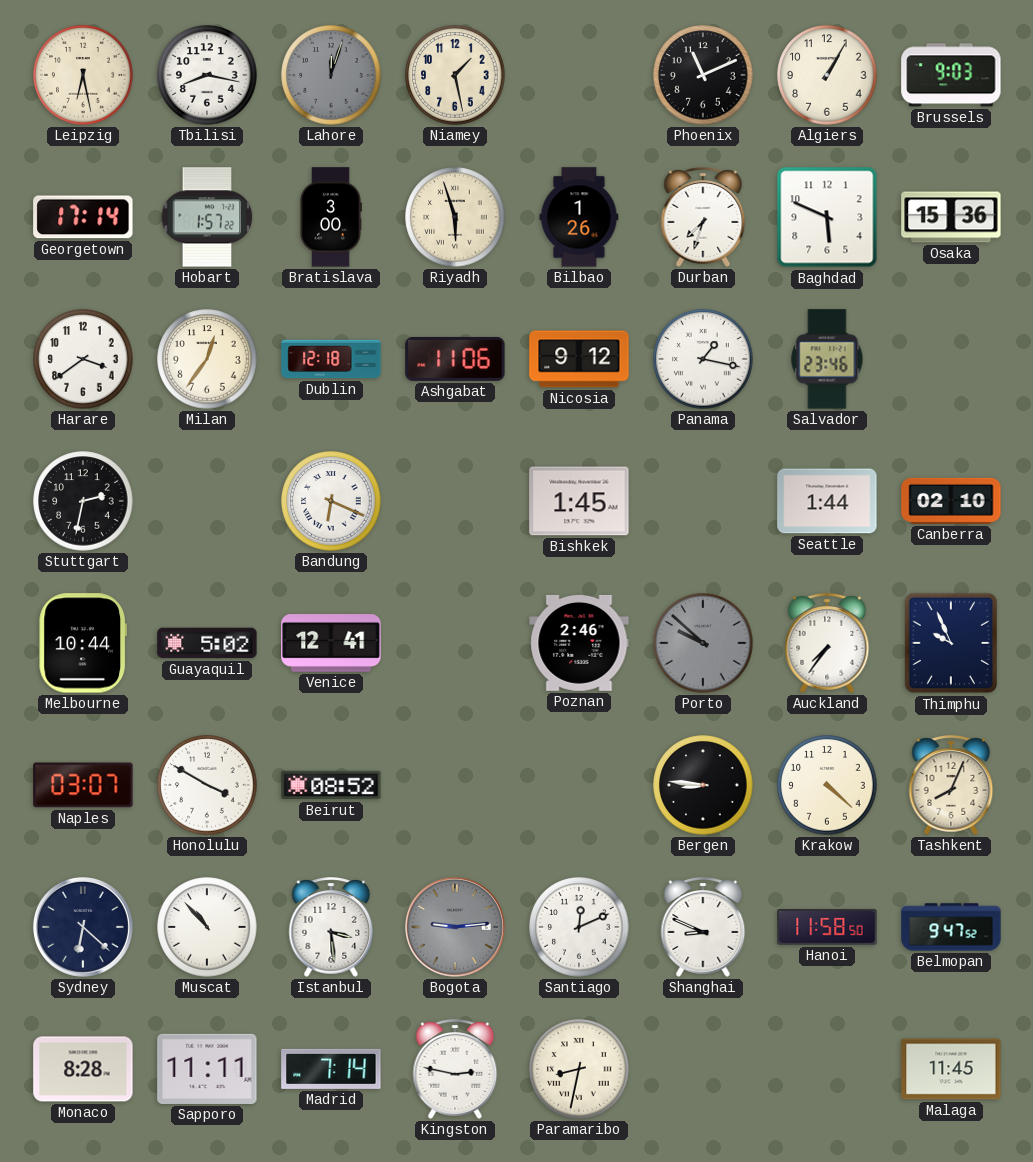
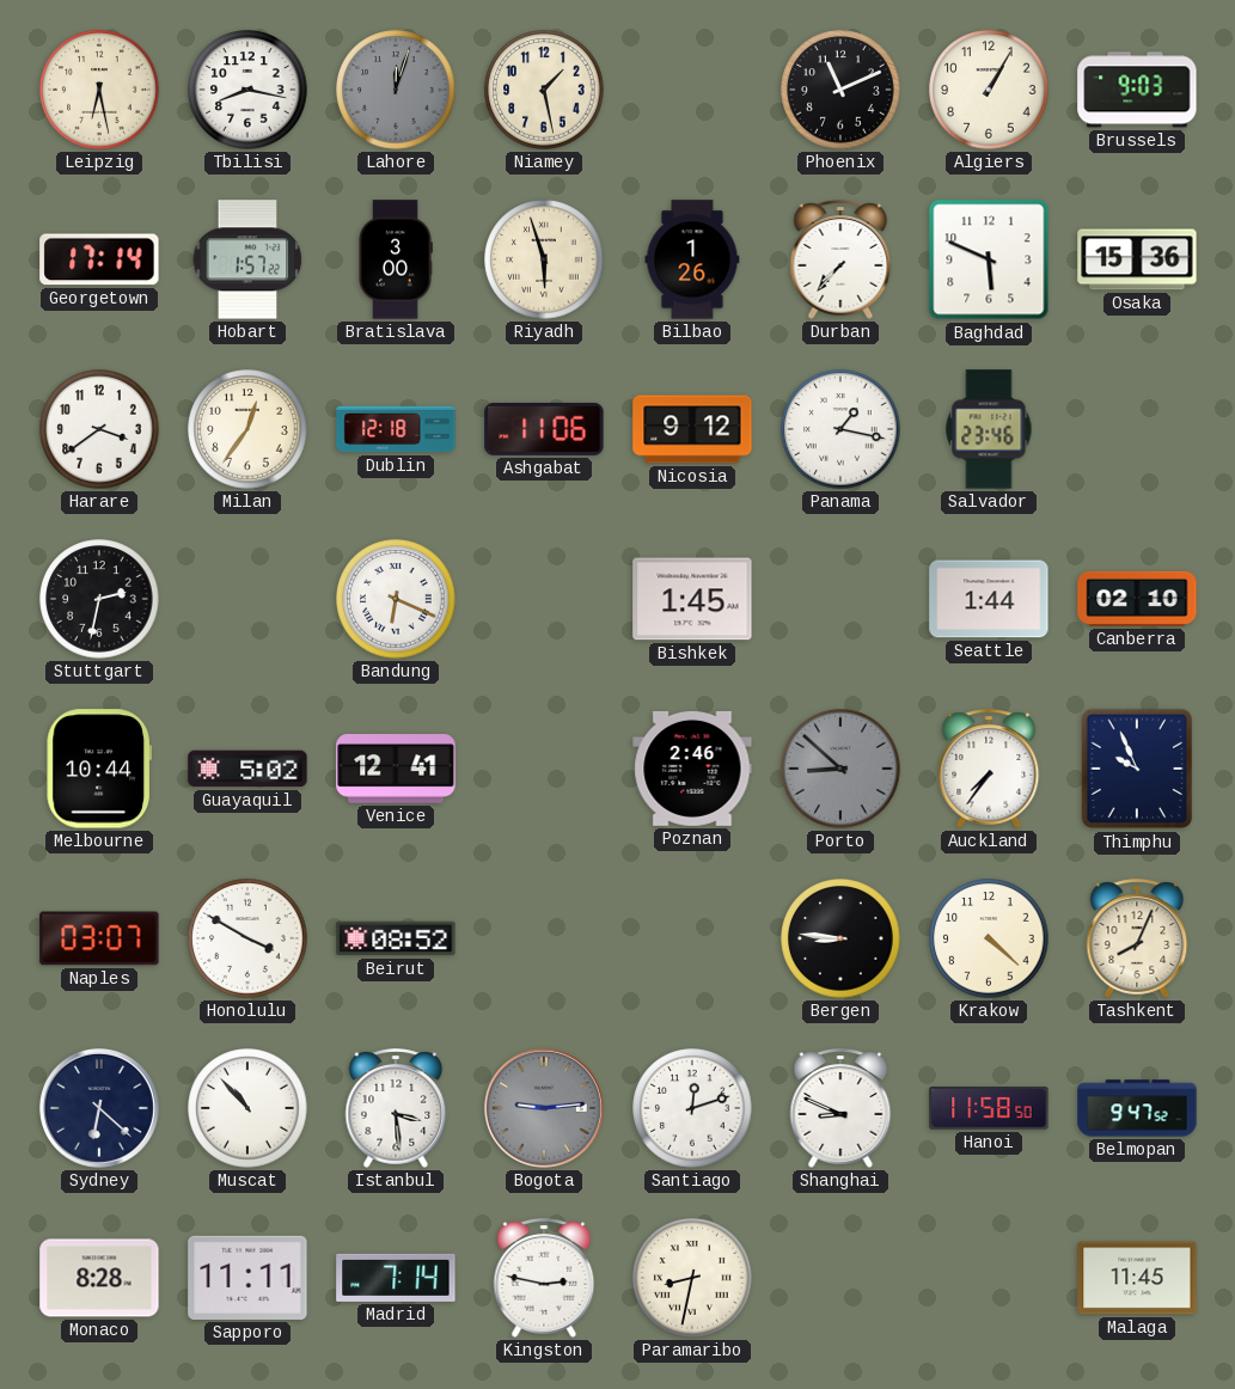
Durban: 7:33 -> 7:37 (840, 259)
Porto: 9:52 -> 8:52 (840, 769)
Santiago: 12:11 -> 12:12 (692, 1108)
